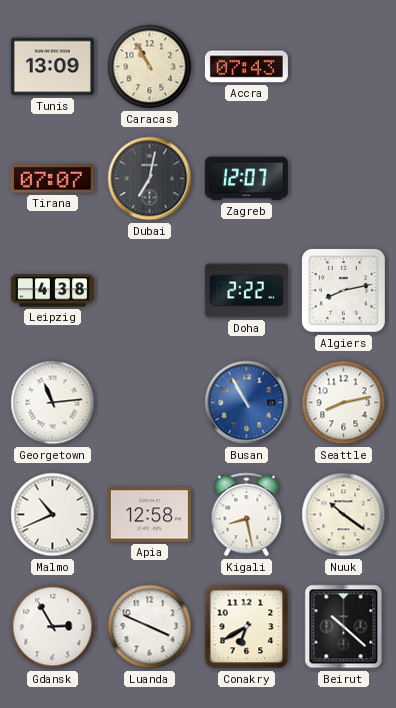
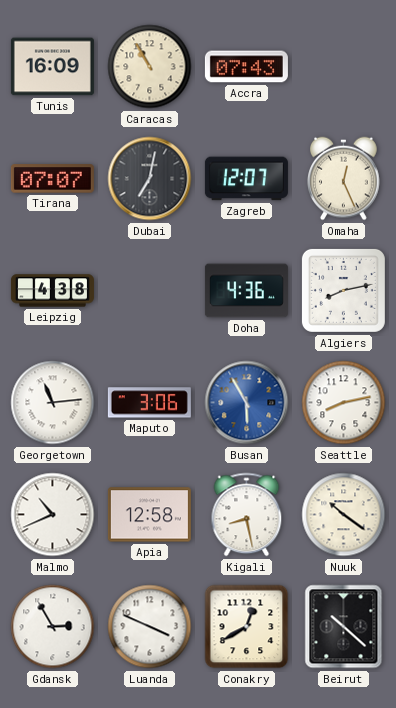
Tunis: 13:09 -> 16:09 (52, 67)
Omaha: none -> 12:26 (344, 179)
Doha: 2:22 -> 4:36 (246, 291)
Maputo: none -> 3:06 (149, 403)
Busan: 10:55 -> 5:55 (247, 403)
Conakry: 6:40 -> 12:40 (247, 627)
